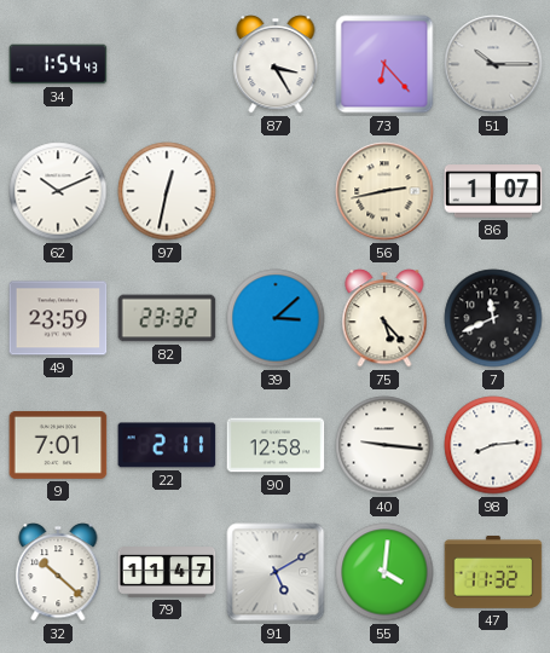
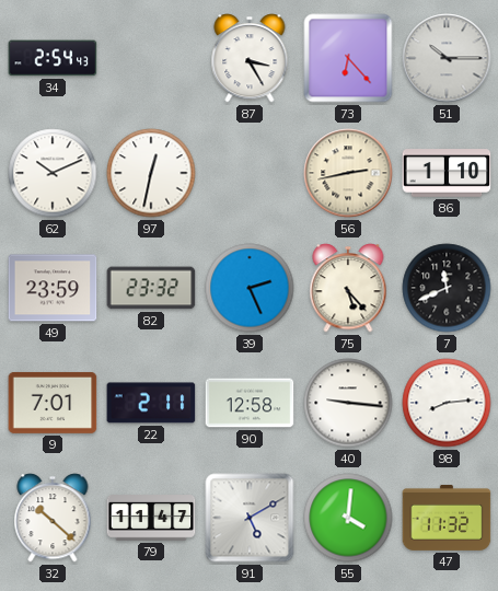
34: 1:54 -> 2:54 (53, 58)
86: 1:07 -> 1:10 (447, 173)
39: 3:08 -> 2:26 (250, 288)
